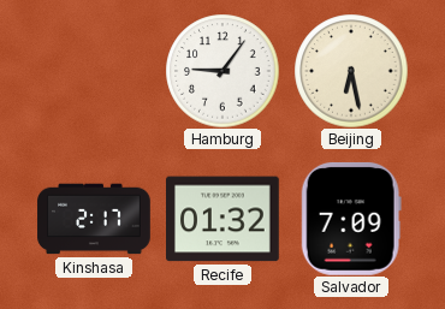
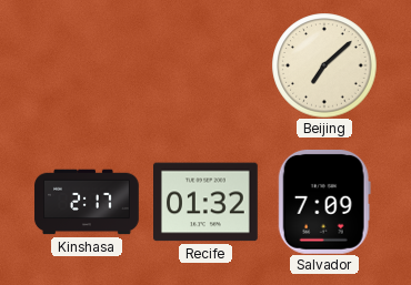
Hamburg: 9:06 -> none (222, 71)
Beijing: 6:28 -> 7:08 (324, 65)
